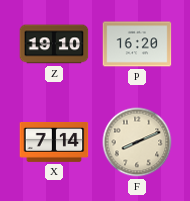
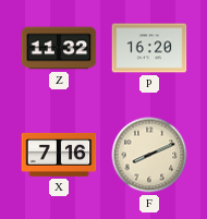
Z: 19:10 -> 11:32 (59, 48)
X: 7:14 -> 7:16 (59, 155)
